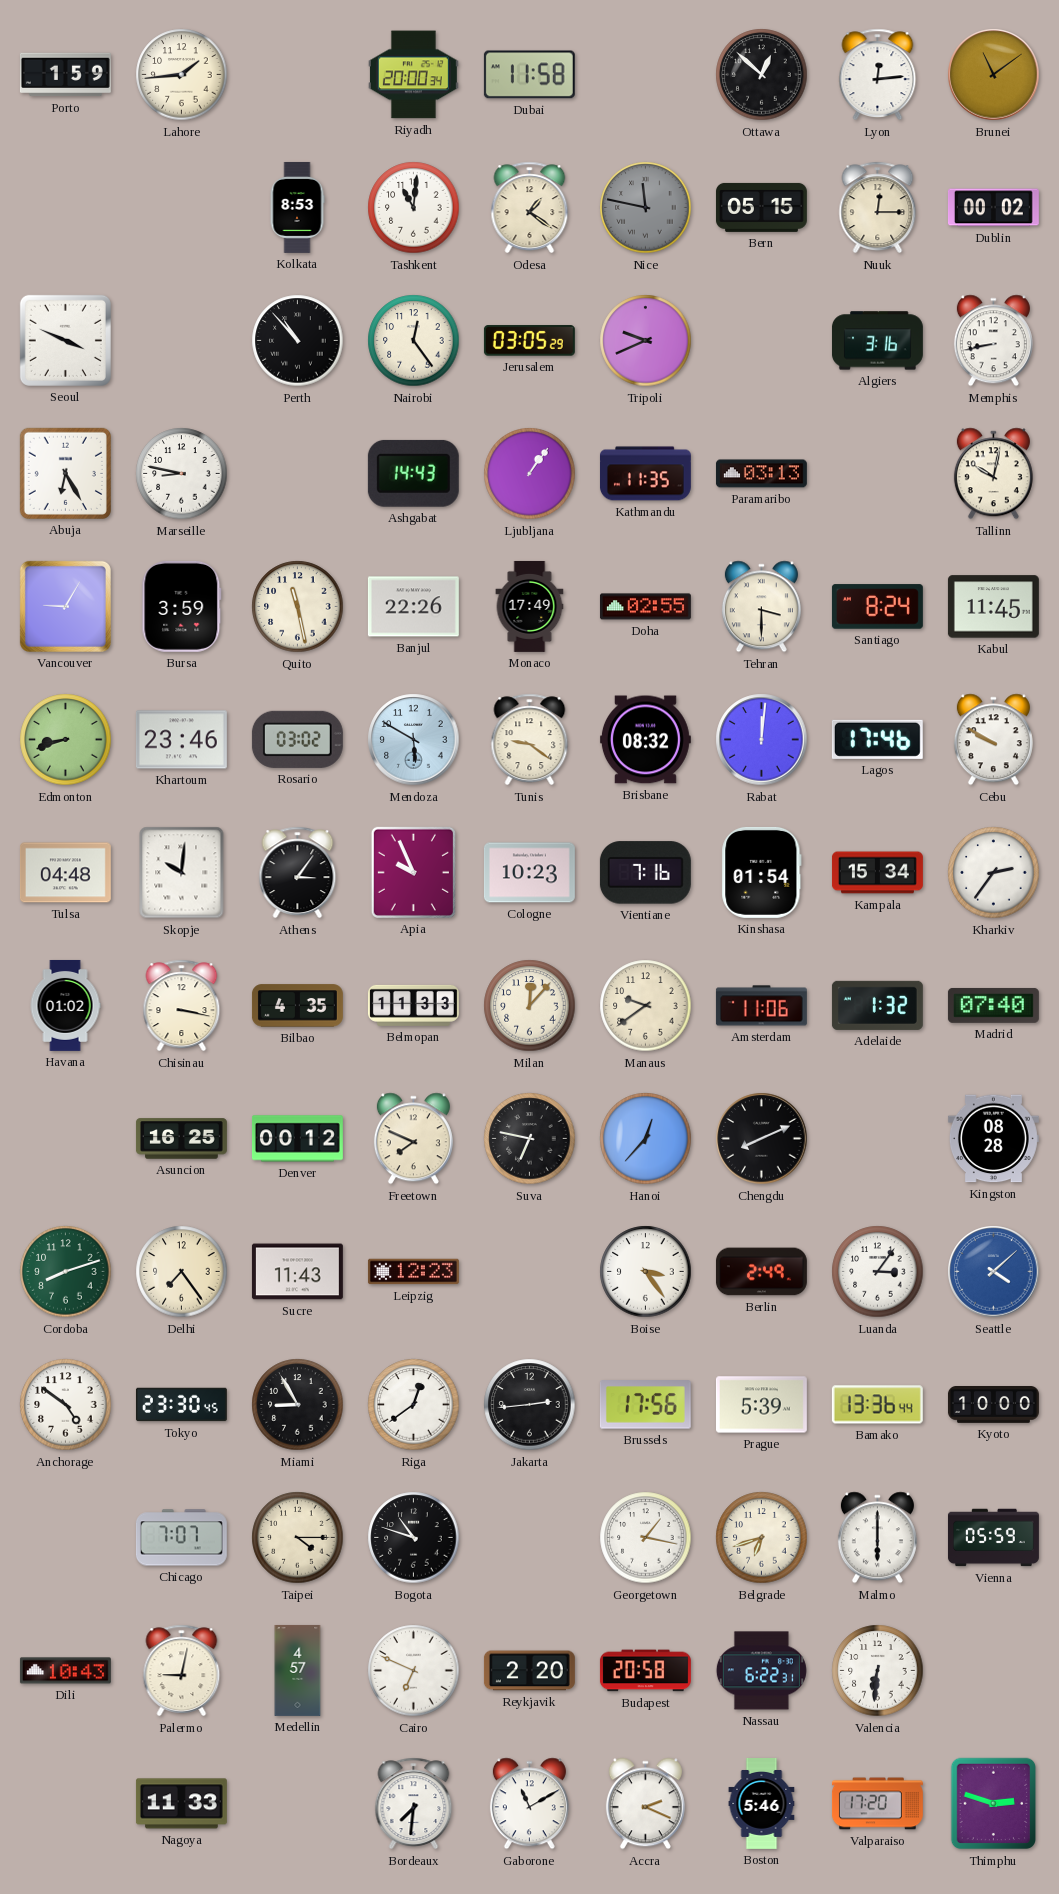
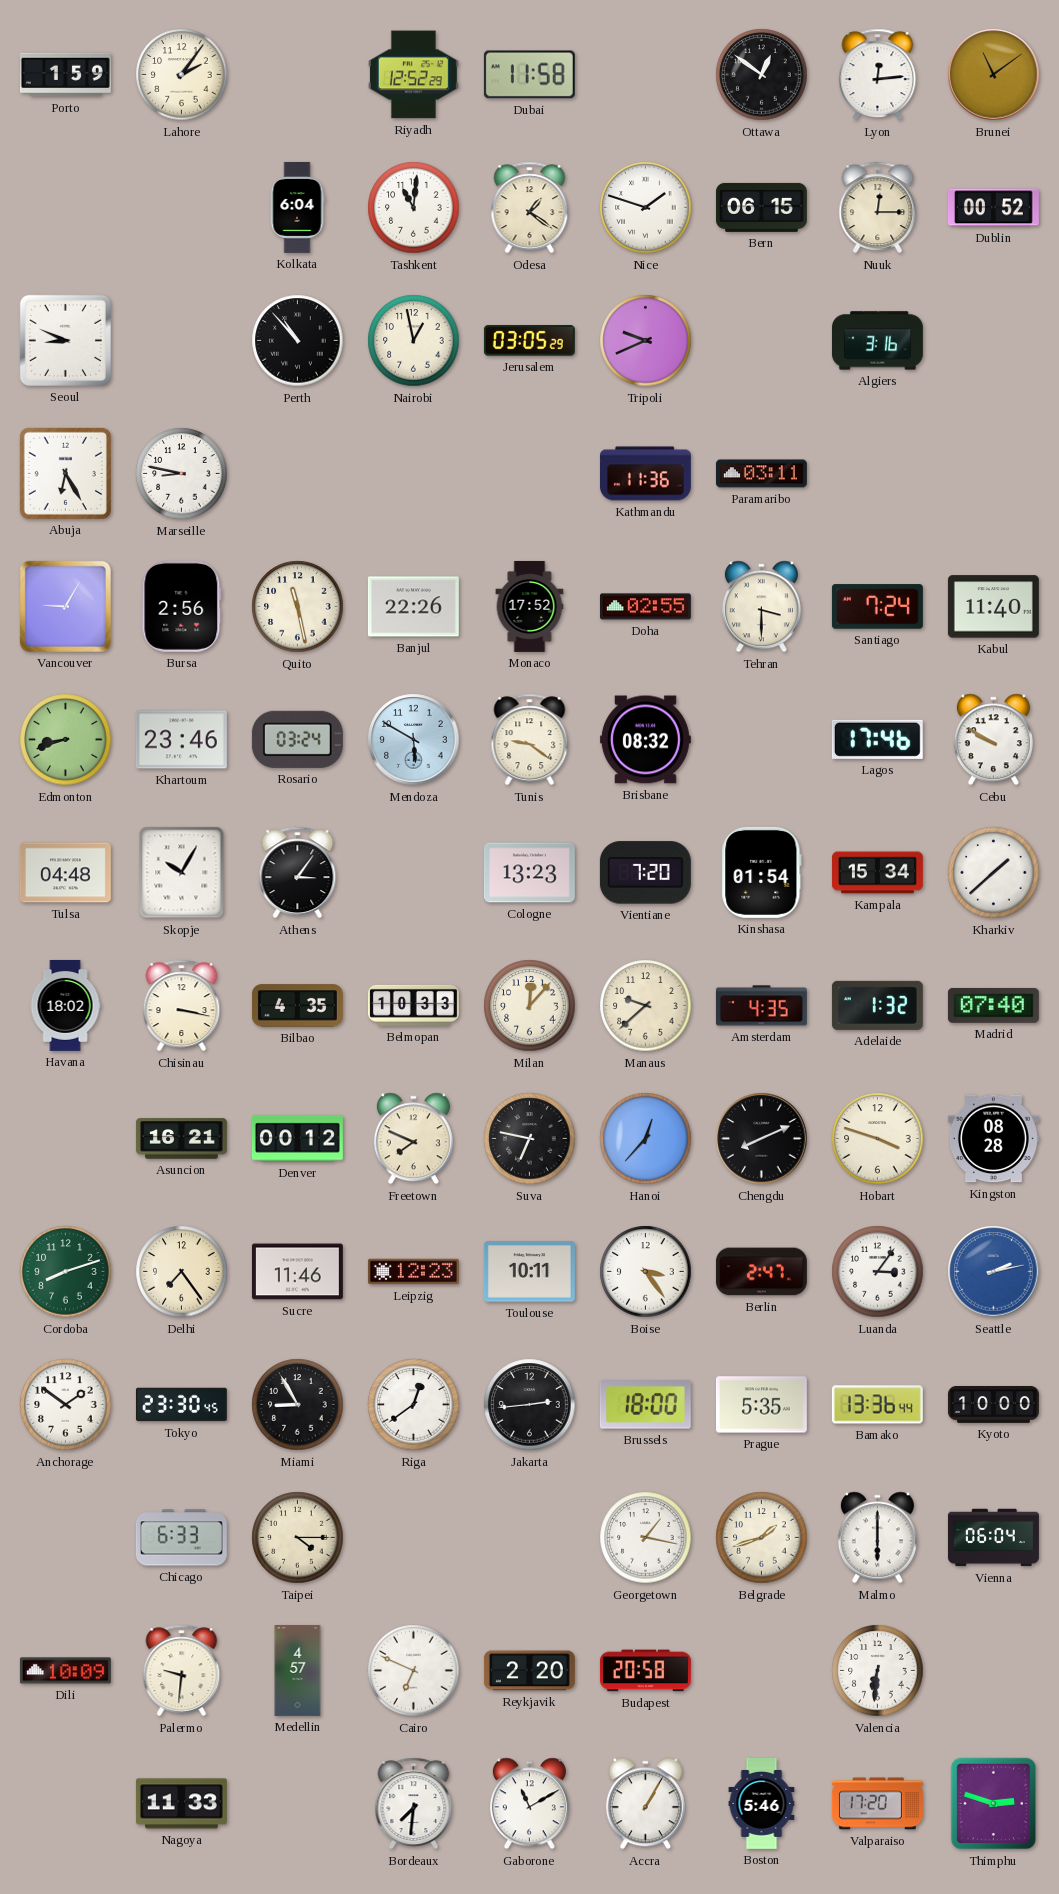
Lahore: 1:44 -> 2:06 (182, 75)
Riyadh: 20:00 -> 12:52 (413, 75)
Ottawa: 12:52 -> 12:51 (762, 75)
Kolkata: 8:53 -> 6:04 (297, 207)
Nice: 11:47 -> 1:48 (646, 208)
Nice dial: grey -> white (646, 208)
Bern: 05:15 -> 06:15 (761, 207)
Dublin: 00:02 -> 00:52 (993, 208)
Seoul: 3:49 -> 8:49 (65, 340)
Nairobi: 12:24 -> 12:58 (414, 341)
Memphis: 8:43 -> none (993, 341)
Ashgabat: 14:43 -> none (413, 473)
Ljubljana: 1:06 -> none (530, 474)
Kathmandu: 11:35 -> 11:36 (645, 474)
Paramaribo: 03:13 -> 03:11 (761, 474)
Tallinn: 10:02 -> none (993, 474)
Bursa: 3:59 -> 2:56 (182, 606)
Monaco: 17:49 -> 17:52 (530, 606)
Santiago: 8:24 -> 7:24 (877, 607)
Kabul: 11:45 -> 11:40 (993, 607)
Rosario: 03:02 -> 03:24 (297, 739)
Rabat: 12:01 -> none (762, 740)
Skopje: 10:01 -> 10:05 (182, 873)
Apia: 9:56 -> none (413, 872)
Cologne: 10:23 -> 13:23 (529, 873)
Vientiane: 7:16 -> 7:20 (645, 873)
Kharkiv: 2:36 -> 1:38 (994, 873)
Havana: 01:02 -> 18:02 (65, 1005)
Belmopan: 11:33 -> 10:33 (413, 1005)
Manaus: 9:39 -> 9:38 (646, 1006)
Amsterdam: 11:06 -> 4:35 (761, 1006)
Asuncion: 16:25 -> 16:21 (181, 1139)
Hobart: none -> 3:48 (878, 1139)
Sucre: 11:43 -> 11:46 (297, 1272)
Toulouse: none -> 10:11 (529, 1272)
Berlin: 2:49 -> 2:47 (761, 1272)
Seattle: 4:08 -> 2:13 (994, 1272)
Anchorage: 4:51 -> 1:51 (66, 1405)
Brussels: 17:56 -> 18:00 (645, 1405)
Prague: 5:39 -> 5:35 (761, 1405)
Chicago: 7:07 -> 6:33 (181, 1538)
Bogota: 10:48 -> none (414, 1538)
Belgrade: 6:42 -> 1:42 (762, 1538)
Vienna: 05:59 -> 06:04 (993, 1538)
Dili: 10:43 -> 10:09 (65, 1671)
Palermo: 9:02 -> 9:31 (182, 1671)
Nassau: 6:22 -> none (761, 1671)
Accra: 2:19 -> 1:05 (645, 1804)
